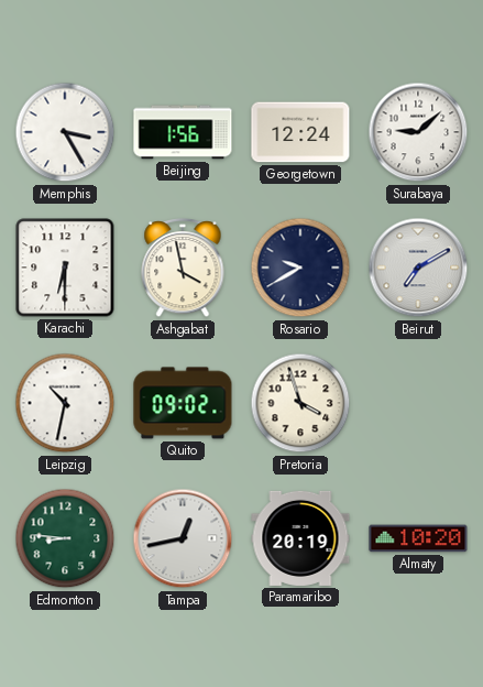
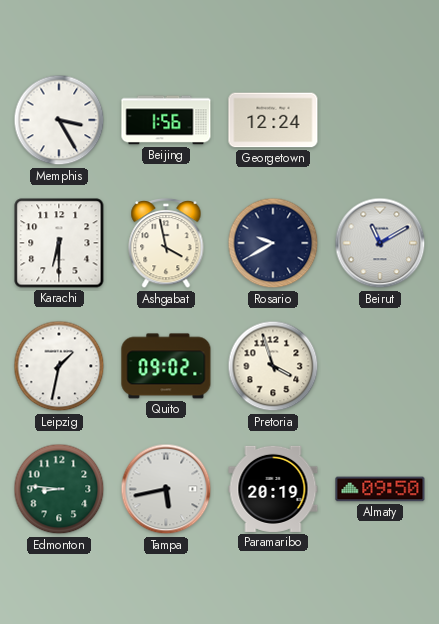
Surabaya: 9:08 -> none (418, 132)
Beirut: 7:10 -> 11:10 (380, 243)
Leipzig: 10:32 -> 1:32 (59, 366)
Tampa: 12:43 -> 5:43 (166, 489)
Almaty: 10:20 -> 09:50 (380, 489)
